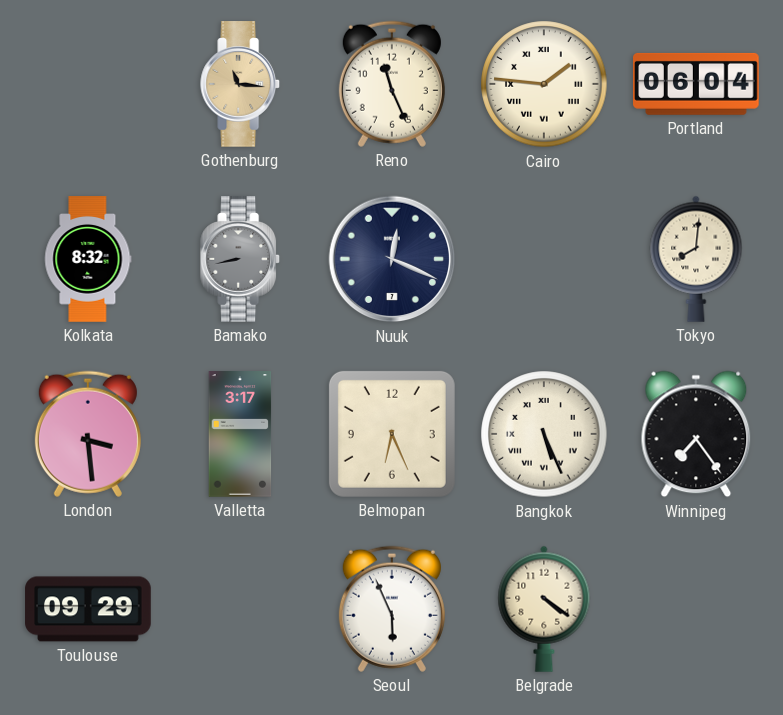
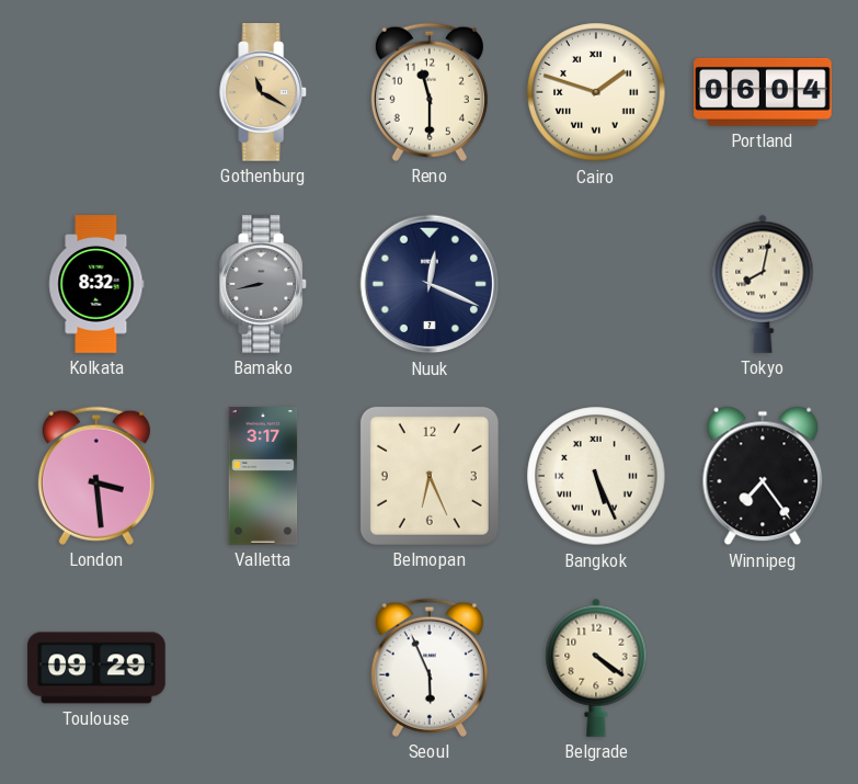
Gothenburg: 11:16 -> 11:20 (264, 92)
Reno: 11:26 -> 11:30 (430, 92)
Cairo: 1:46 -> 1:48 (596, 92)
Tokyo: 8:01 -> 8:02 (763, 284)
